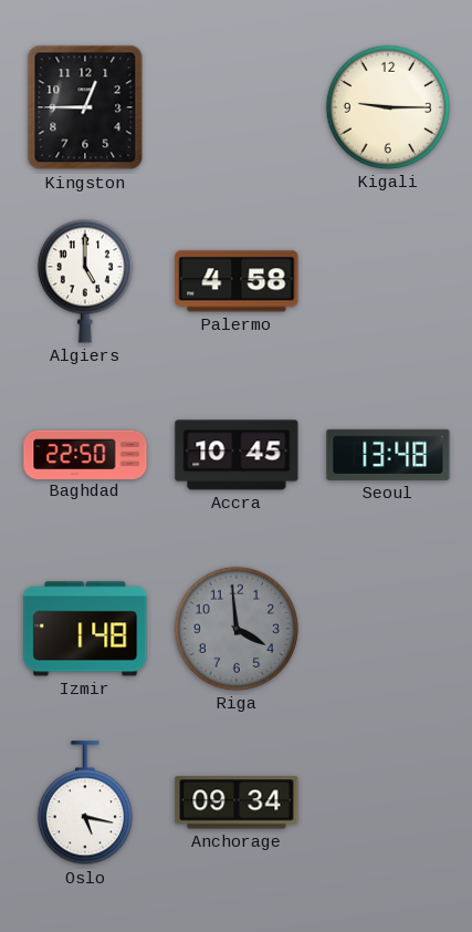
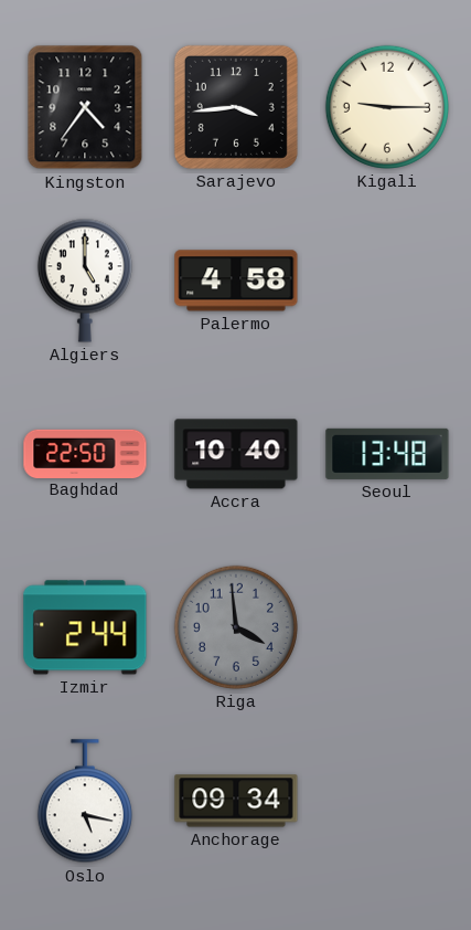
Kingston: 12:45 -> 4:36 (85, 107)
Sarajevo: none -> 3:44 (236, 107)
Accra: 10:45 -> 10:40 (236, 454)
Izmir: 1:48 -> 2:44 (85, 627)
